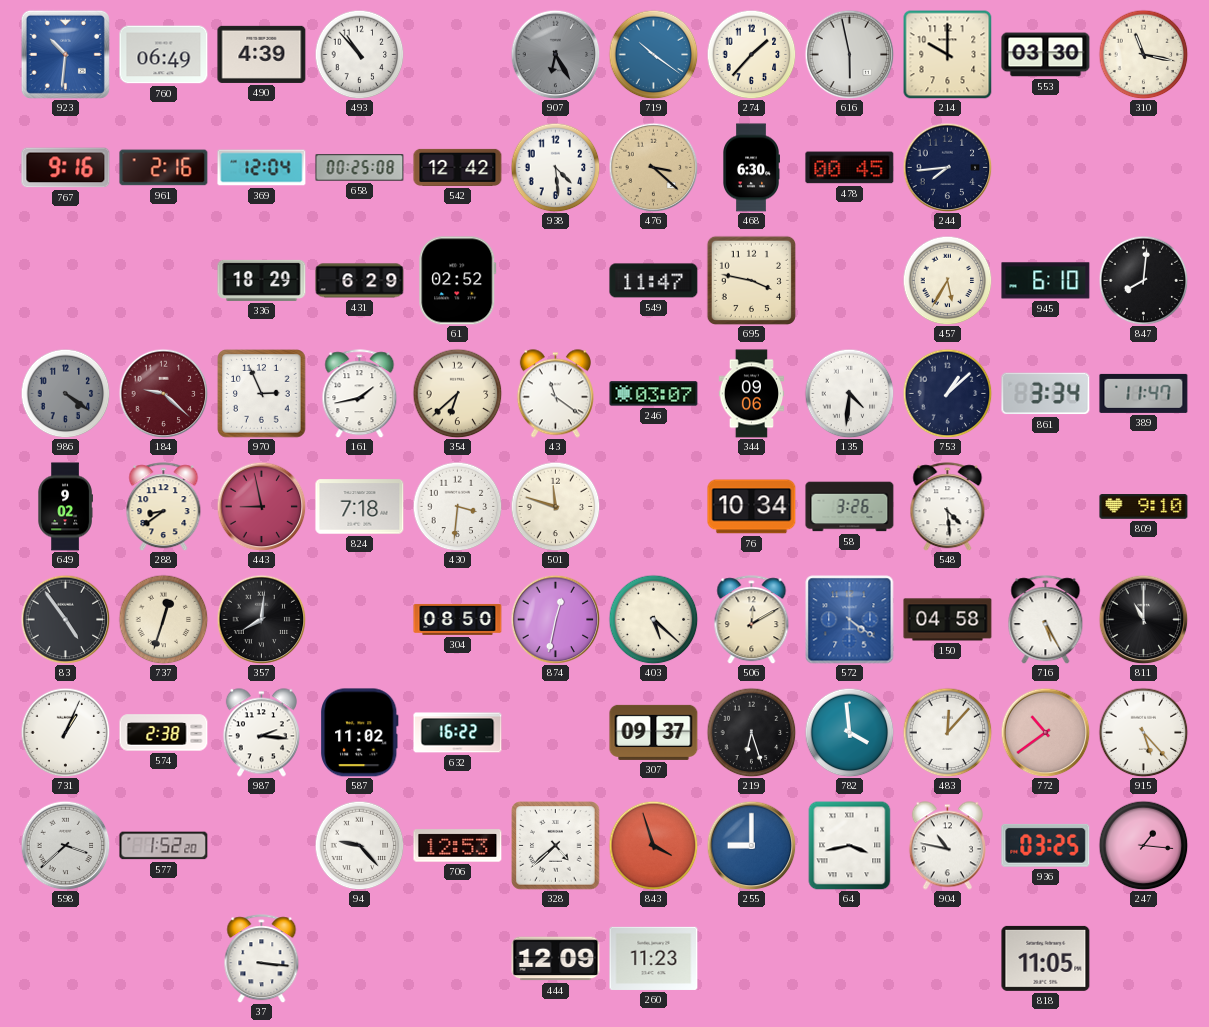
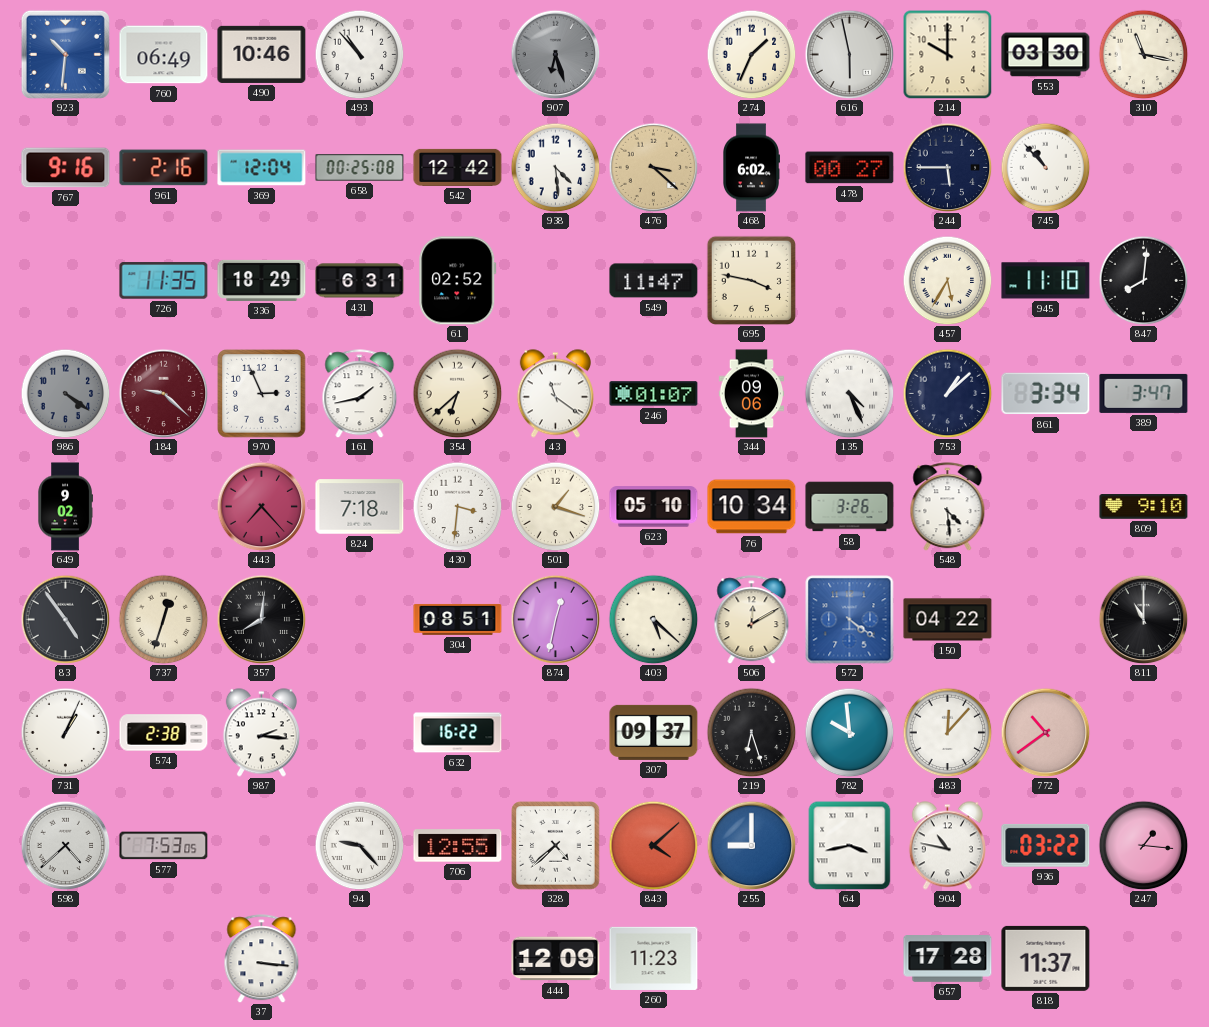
490: 4:39 -> 10:46 (262, 54)
907: 6:25 -> 6:27 (555, 54)
719: 10:21 -> none (653, 54)
274: 1:37 -> 1:34 (751, 54)
468: 6:30 -> 6:02 (751, 168)
478: 00:45 -> 00:27 (850, 168)
244: 7:44 -> 5:45 (947, 167)
745: none -> 10:53 (1045, 167)
726: none -> 11:35 (164, 281)
431: 6:29 -> 6:31 (360, 281)
945: 6:10 -> 11:10 (1046, 281)
246: 03:07 -> 01:07 (654, 394)
135: 4:31 -> 4:26 (849, 393)
389: 11:47 -> 3:47 (1144, 393)
288: 8:39 -> none (164, 507)
443: 8:58 -> 7:23 (261, 506)
501: 11:48 -> 1:18 (555, 506)
623: none -> 05:10 (654, 507)
304: 08:50 -> 08:51 (458, 619)
150: 04:58 -> 04:22 (948, 620)
716: 5:25 -> none (1046, 620)
587: 11:02 -> none (360, 733)
782: 3:59 -> 9:59 (849, 732)
915: 5:23 -> none (1143, 732)
598: 3:38 -> 4:38 (65, 845)
577: 1:52 -> 7:53 (164, 846)
706: 12:53 -> 12:55 (458, 846)
843: 3:57 -> 4:08 (653, 845)
936: 03:25 -> 03:22 (1046, 845)
657: none -> 17:28 (948, 959)
818: 11:05 -> 11:37 (1046, 958)
